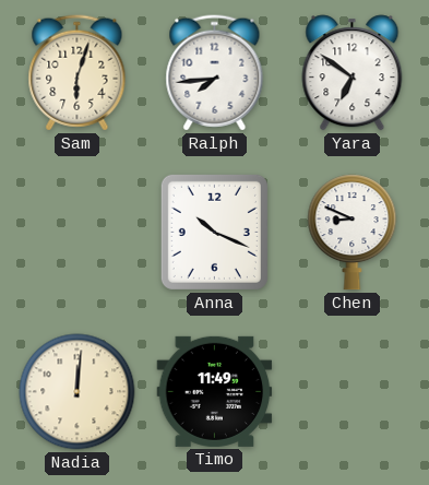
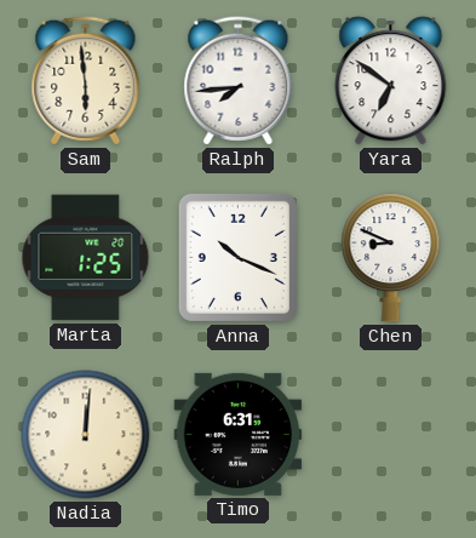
Sam: 6:03 -> 5:59 (86, 81)
Marta: none -> 1:25 (86, 258)
Timo: 11:49 -> 6:31 (239, 434)
